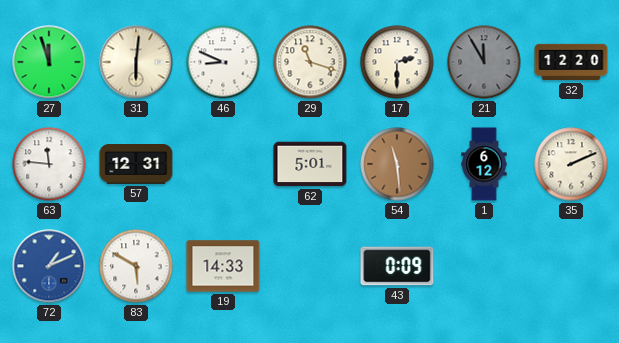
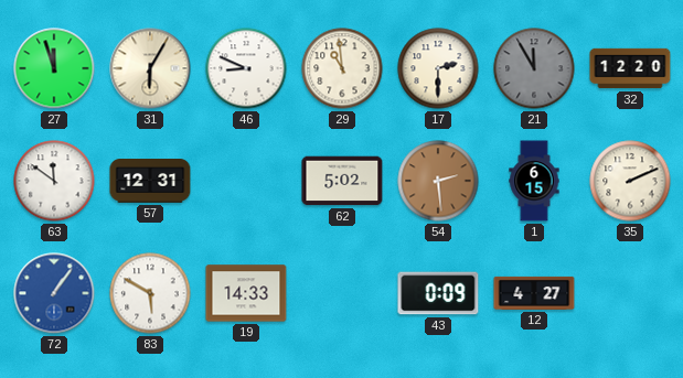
31: 6:01 -> 6:05 (150, 68)
29: 11:18 -> 10:59 (342, 68)
63: 11:46 -> 11:51 (54, 181)
62: 5:01 -> 5:02 (342, 181)
54: 11:29 -> 2:29 (438, 181)
1: 6:12 -> 6:15 (534, 181)
72: 1:11 -> 1:06 (54, 293)
12: none -> 4:27 (534, 293)
